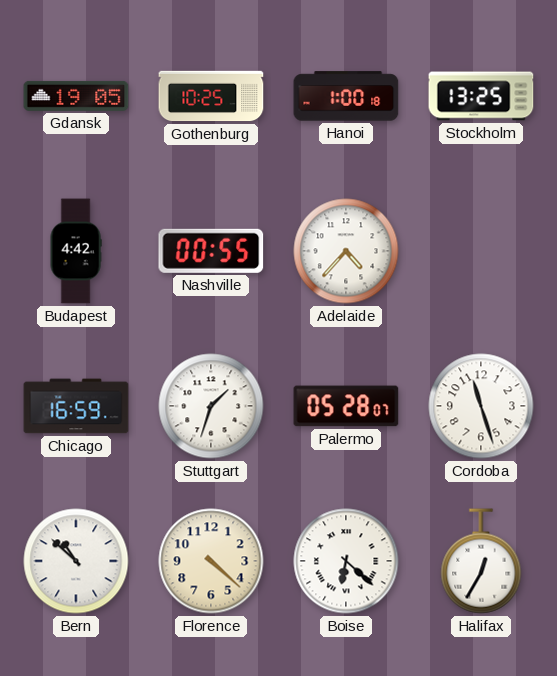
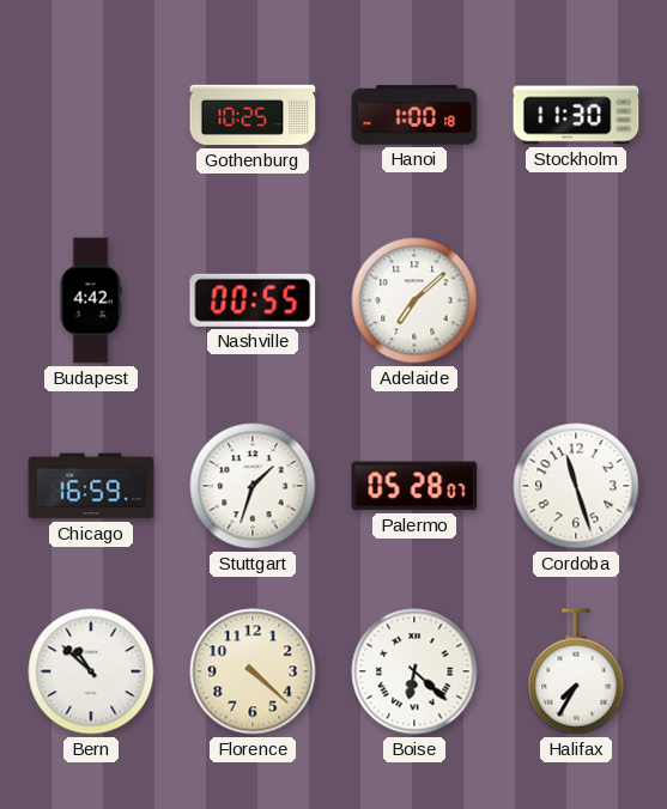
Gdansk: 19:05 -> none (76, 96)
Stockholm: 13:25 -> 11:30 (576, 115)
Adelaide: 4:37 -> 7:08 (414, 300)
Halifax: 12:35 -> 7:35 (576, 671)
